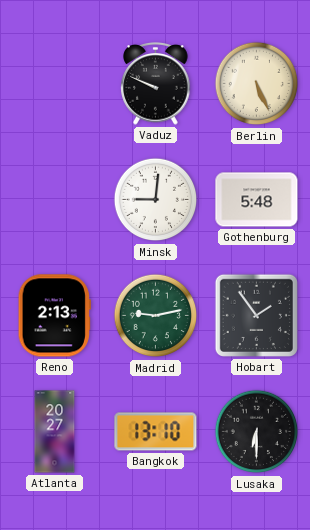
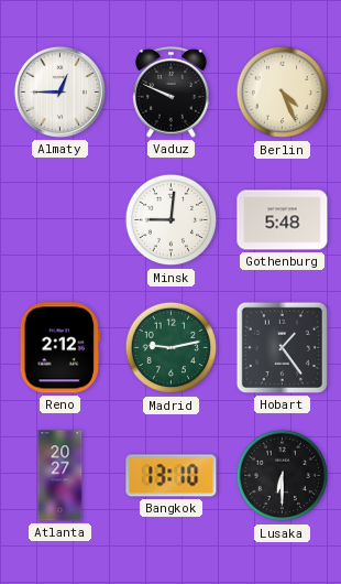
Almaty: none -> 12:45 (59, 91)
Berlin: 5:26 -> 4:26 (283, 93)
Reno: 2:13 -> 2:12 (59, 348)
Hobart: 1:54 -> 1:24 (282, 347)
